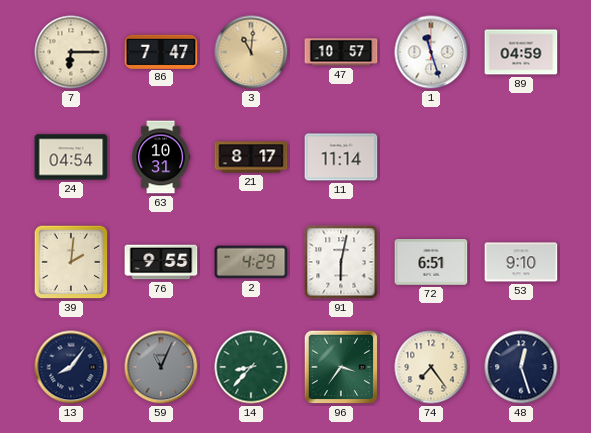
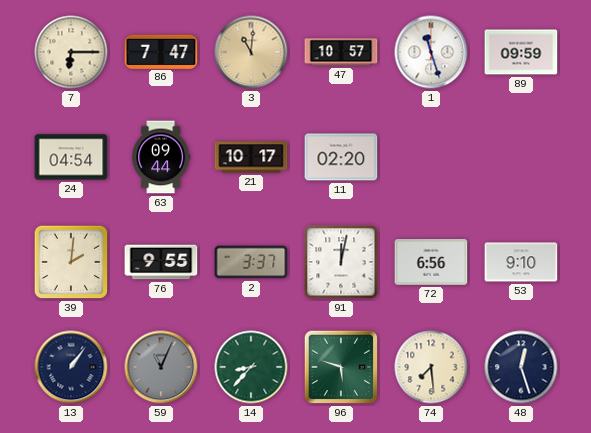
89: 04:59 -> 09:59 (521, 52)
63: 10:31 -> 09:44 (161, 157)
21: 8:17 -> 10:17 (251, 157)
11: 11:14 -> 02:20 (341, 157)
2: 4:29 -> 3:37 (251, 262)
91: 6:02 -> 12:02 (341, 262)
72: 6:51 -> 6:56 (431, 262)
13: 8:06 -> 1:06 (71, 367)
96: 3:36 -> 5:48 (341, 367)
74: 7:24 -> 7:29 (431, 367)
